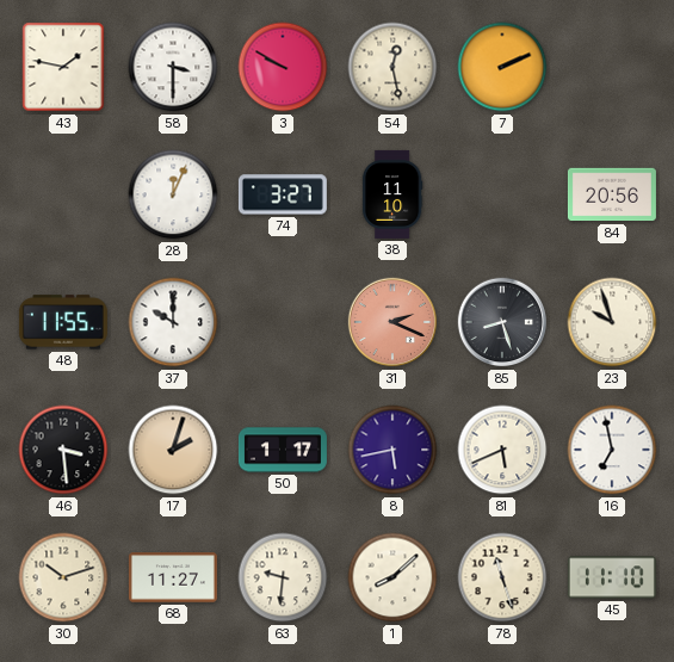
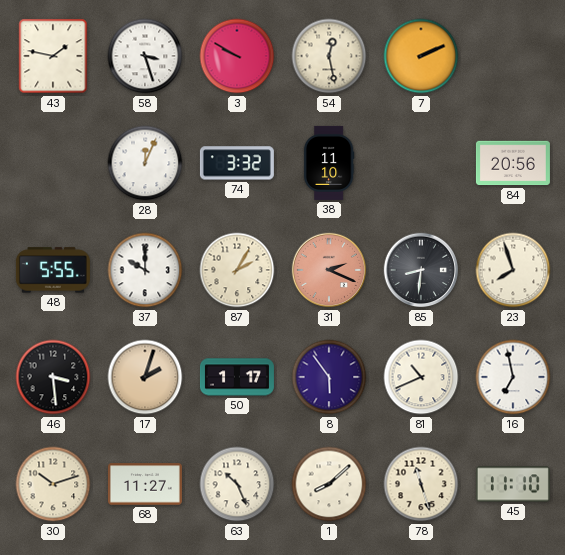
58: 3:30 -> 3:27 (145, 56)
74: 3:27 -> 3:32 (237, 163)
48: 11:55 -> 5:55 (53, 270)
87: none -> 2:05 (237, 270)
85: 8:27 -> 8:31 (421, 270)
23: 9:57 -> 7:57 (513, 270)
8: 5:43 -> 5:54 (329, 377)
81: 5:41 -> 10:41 (421, 377)
63: 9:31 -> 10:26 (237, 484)
